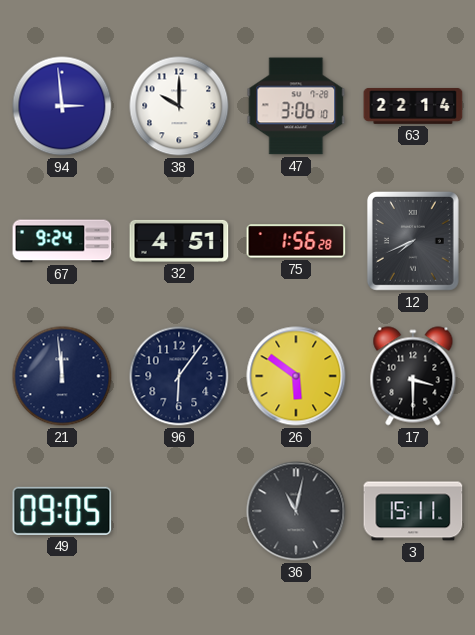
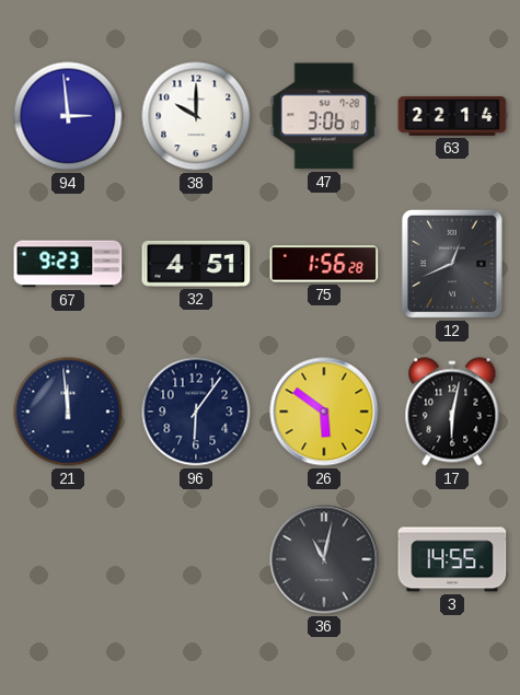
67: 9:24 -> 9:23 (68, 264)
12: 7:41 -> 12:41 (452, 264)
17: 3:30 -> 6:02 (452, 412)
49: 09:05 -> none (62, 511)
3: 15:11 -> 14:55 (452, 559)
